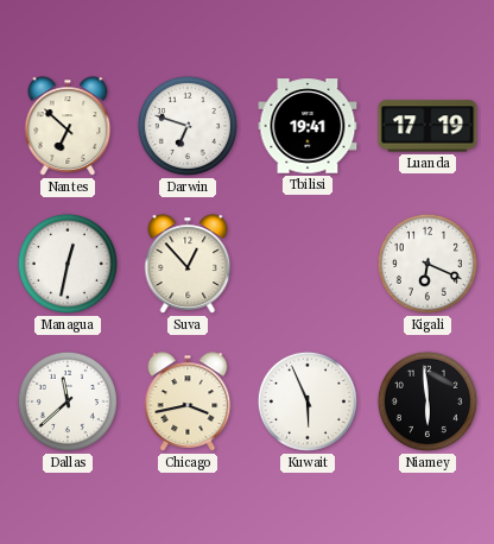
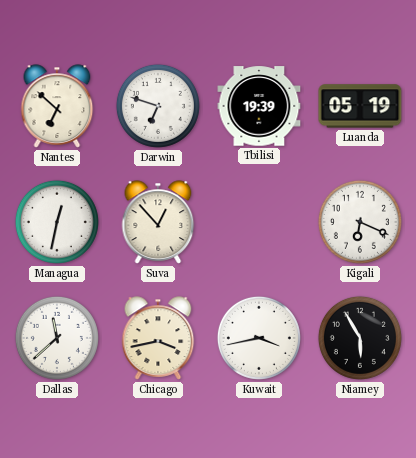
Tbilisi: 19:41 -> 19:39 (259, 106)
Luanda: 17:19 -> 05:19 (360, 106)
Kuwait: 5:56 -> 3:43 (259, 338)
Niamey: 5:59 -> 5:55 (360, 338)
